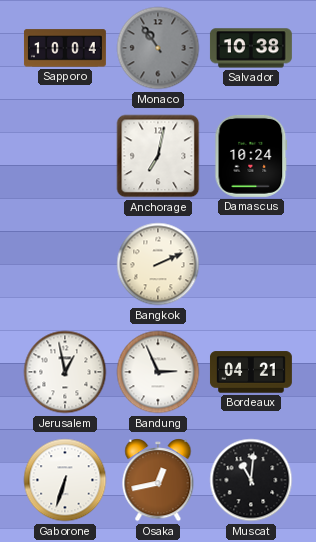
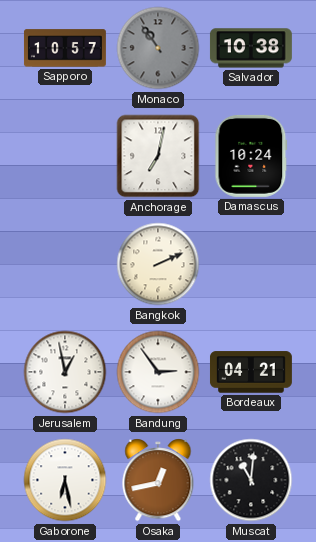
Sapporo: 10:04 -> 10:57 (65, 48)
Bandung: 2:56 -> 2:54 (158, 372)
Gaborone: 6:33 -> 6:28 (65, 480)
